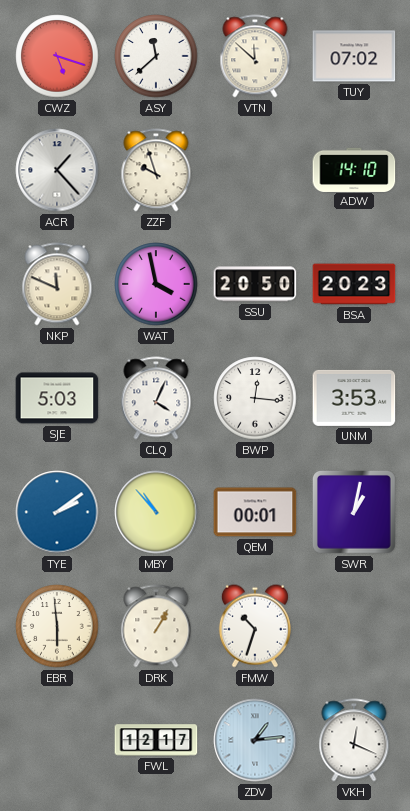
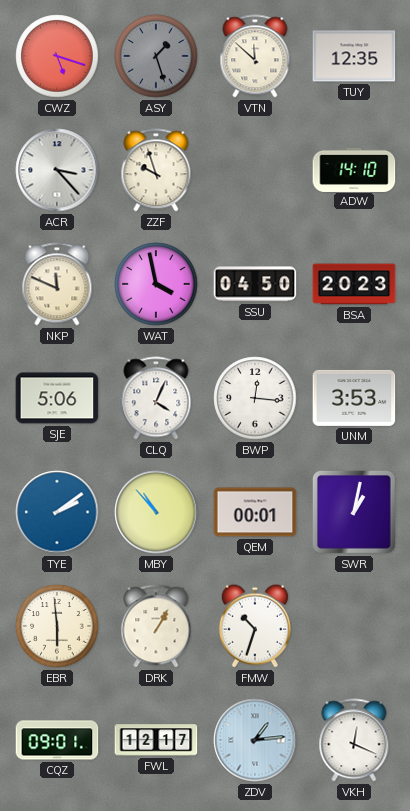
ASY: 11:38 -> 1:27 (156, 56)
ASY dial: white -> grey (156, 56)
TUY: 07:02 -> 12:35 (354, 56)
ACR: 1:23 -> 3:23 (57, 170)
SSU: 20:50 -> 04:50 (255, 284)
SJE: 5:03 -> 5:06 (57, 398)
CQZ: none -> 09:01 (57, 740)
